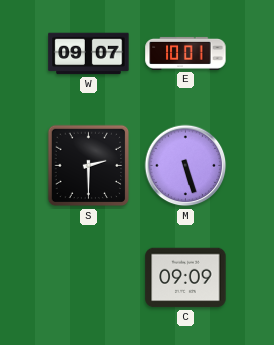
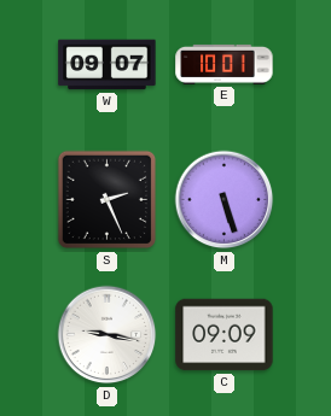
S: 2:30 -> 2:26 (108, 200)
D: none -> 9:17 (108, 335)
